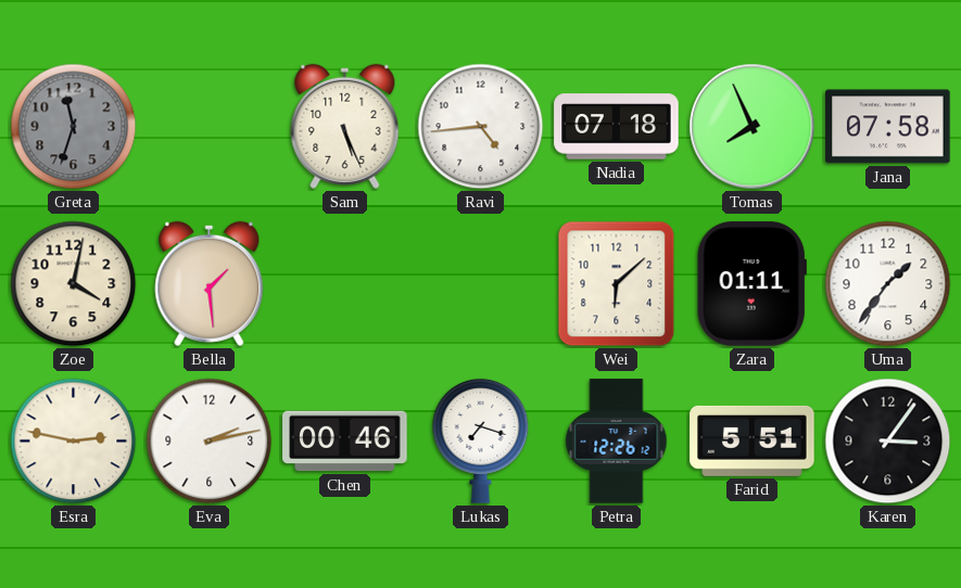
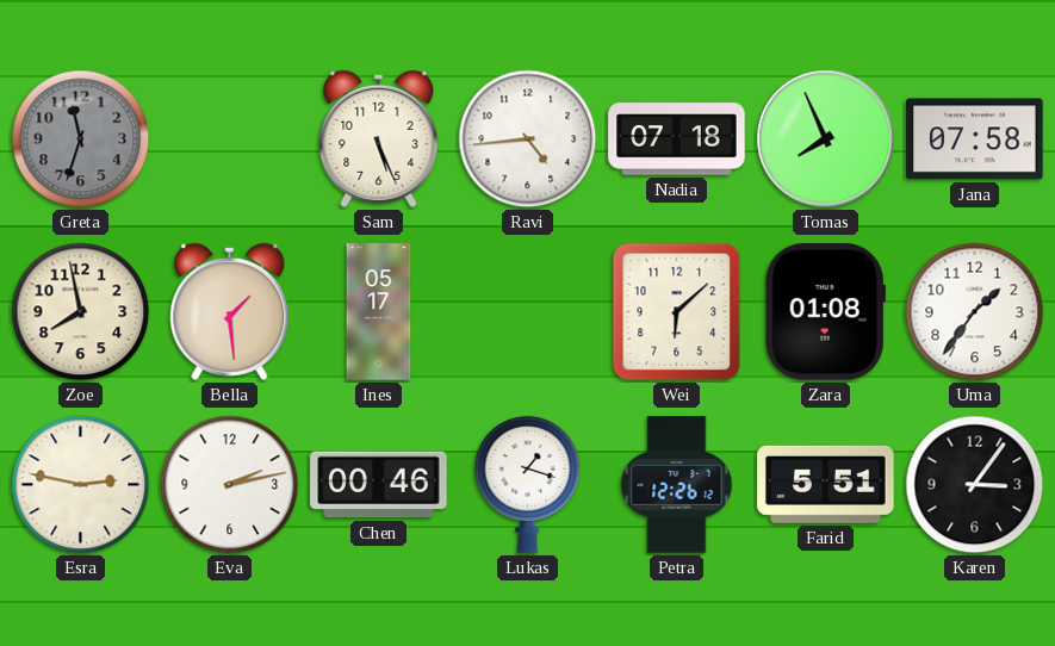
Zoe: 4:02 -> 7:58 (81, 312)
Ines: none -> 05:17 (379, 312)
Zara: 01:11 -> 01:08 (825, 312)
Lukas: 7:18 -> 1:18 (528, 484)
